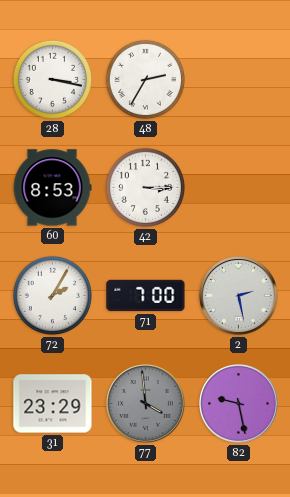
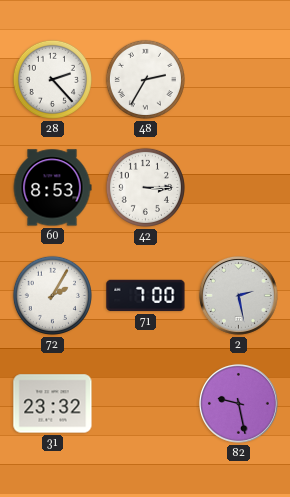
28: 3:17 -> 2:23 (52, 79)
31: 23:29 -> 23:32 (53, 404)
77: 3:59 -> none (145, 403)
